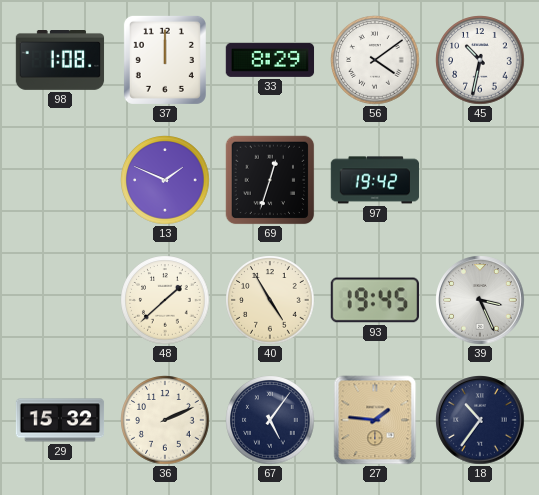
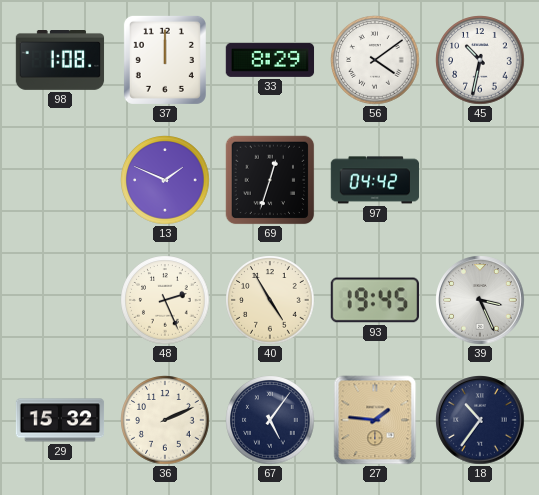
97: 19:42 -> 04:42 (375, 180)
48: 1:38 -> 2:26 (165, 300)
